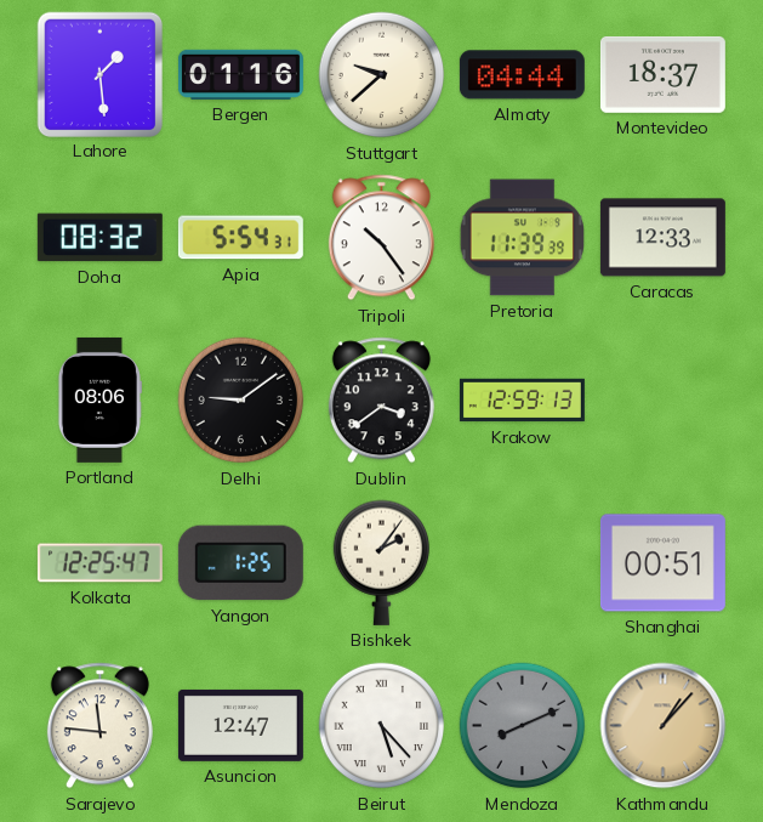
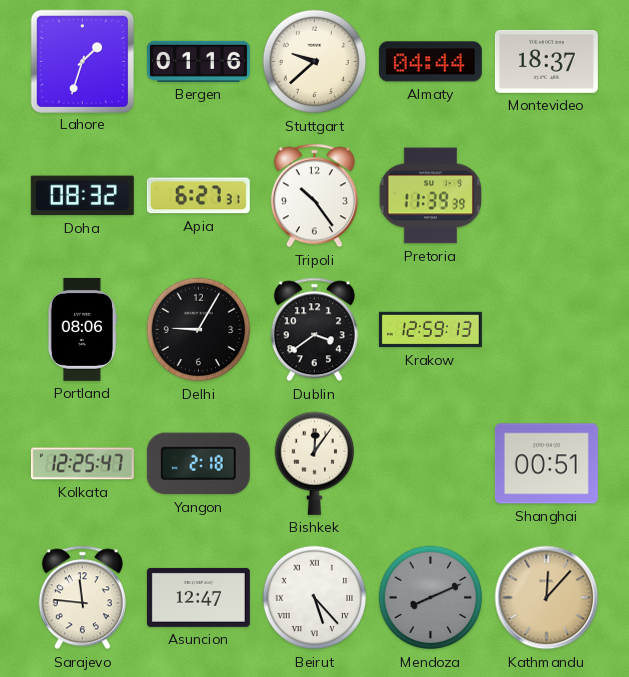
Lahore: 1:29 -> 1:33 (82, 61)
Apia: 5:54 -> 6:27 (198, 196)
Caracas: 12:33 -> none (662, 238)
Delhi: 9:09 -> 9:05 (199, 330)
Yangon: 1:25 -> 2:18 (198, 464)
Bishkek: 2:06 -> 12:06 (314, 463)
Kathmandu: 1:07 -> 12:07 (547, 598)
